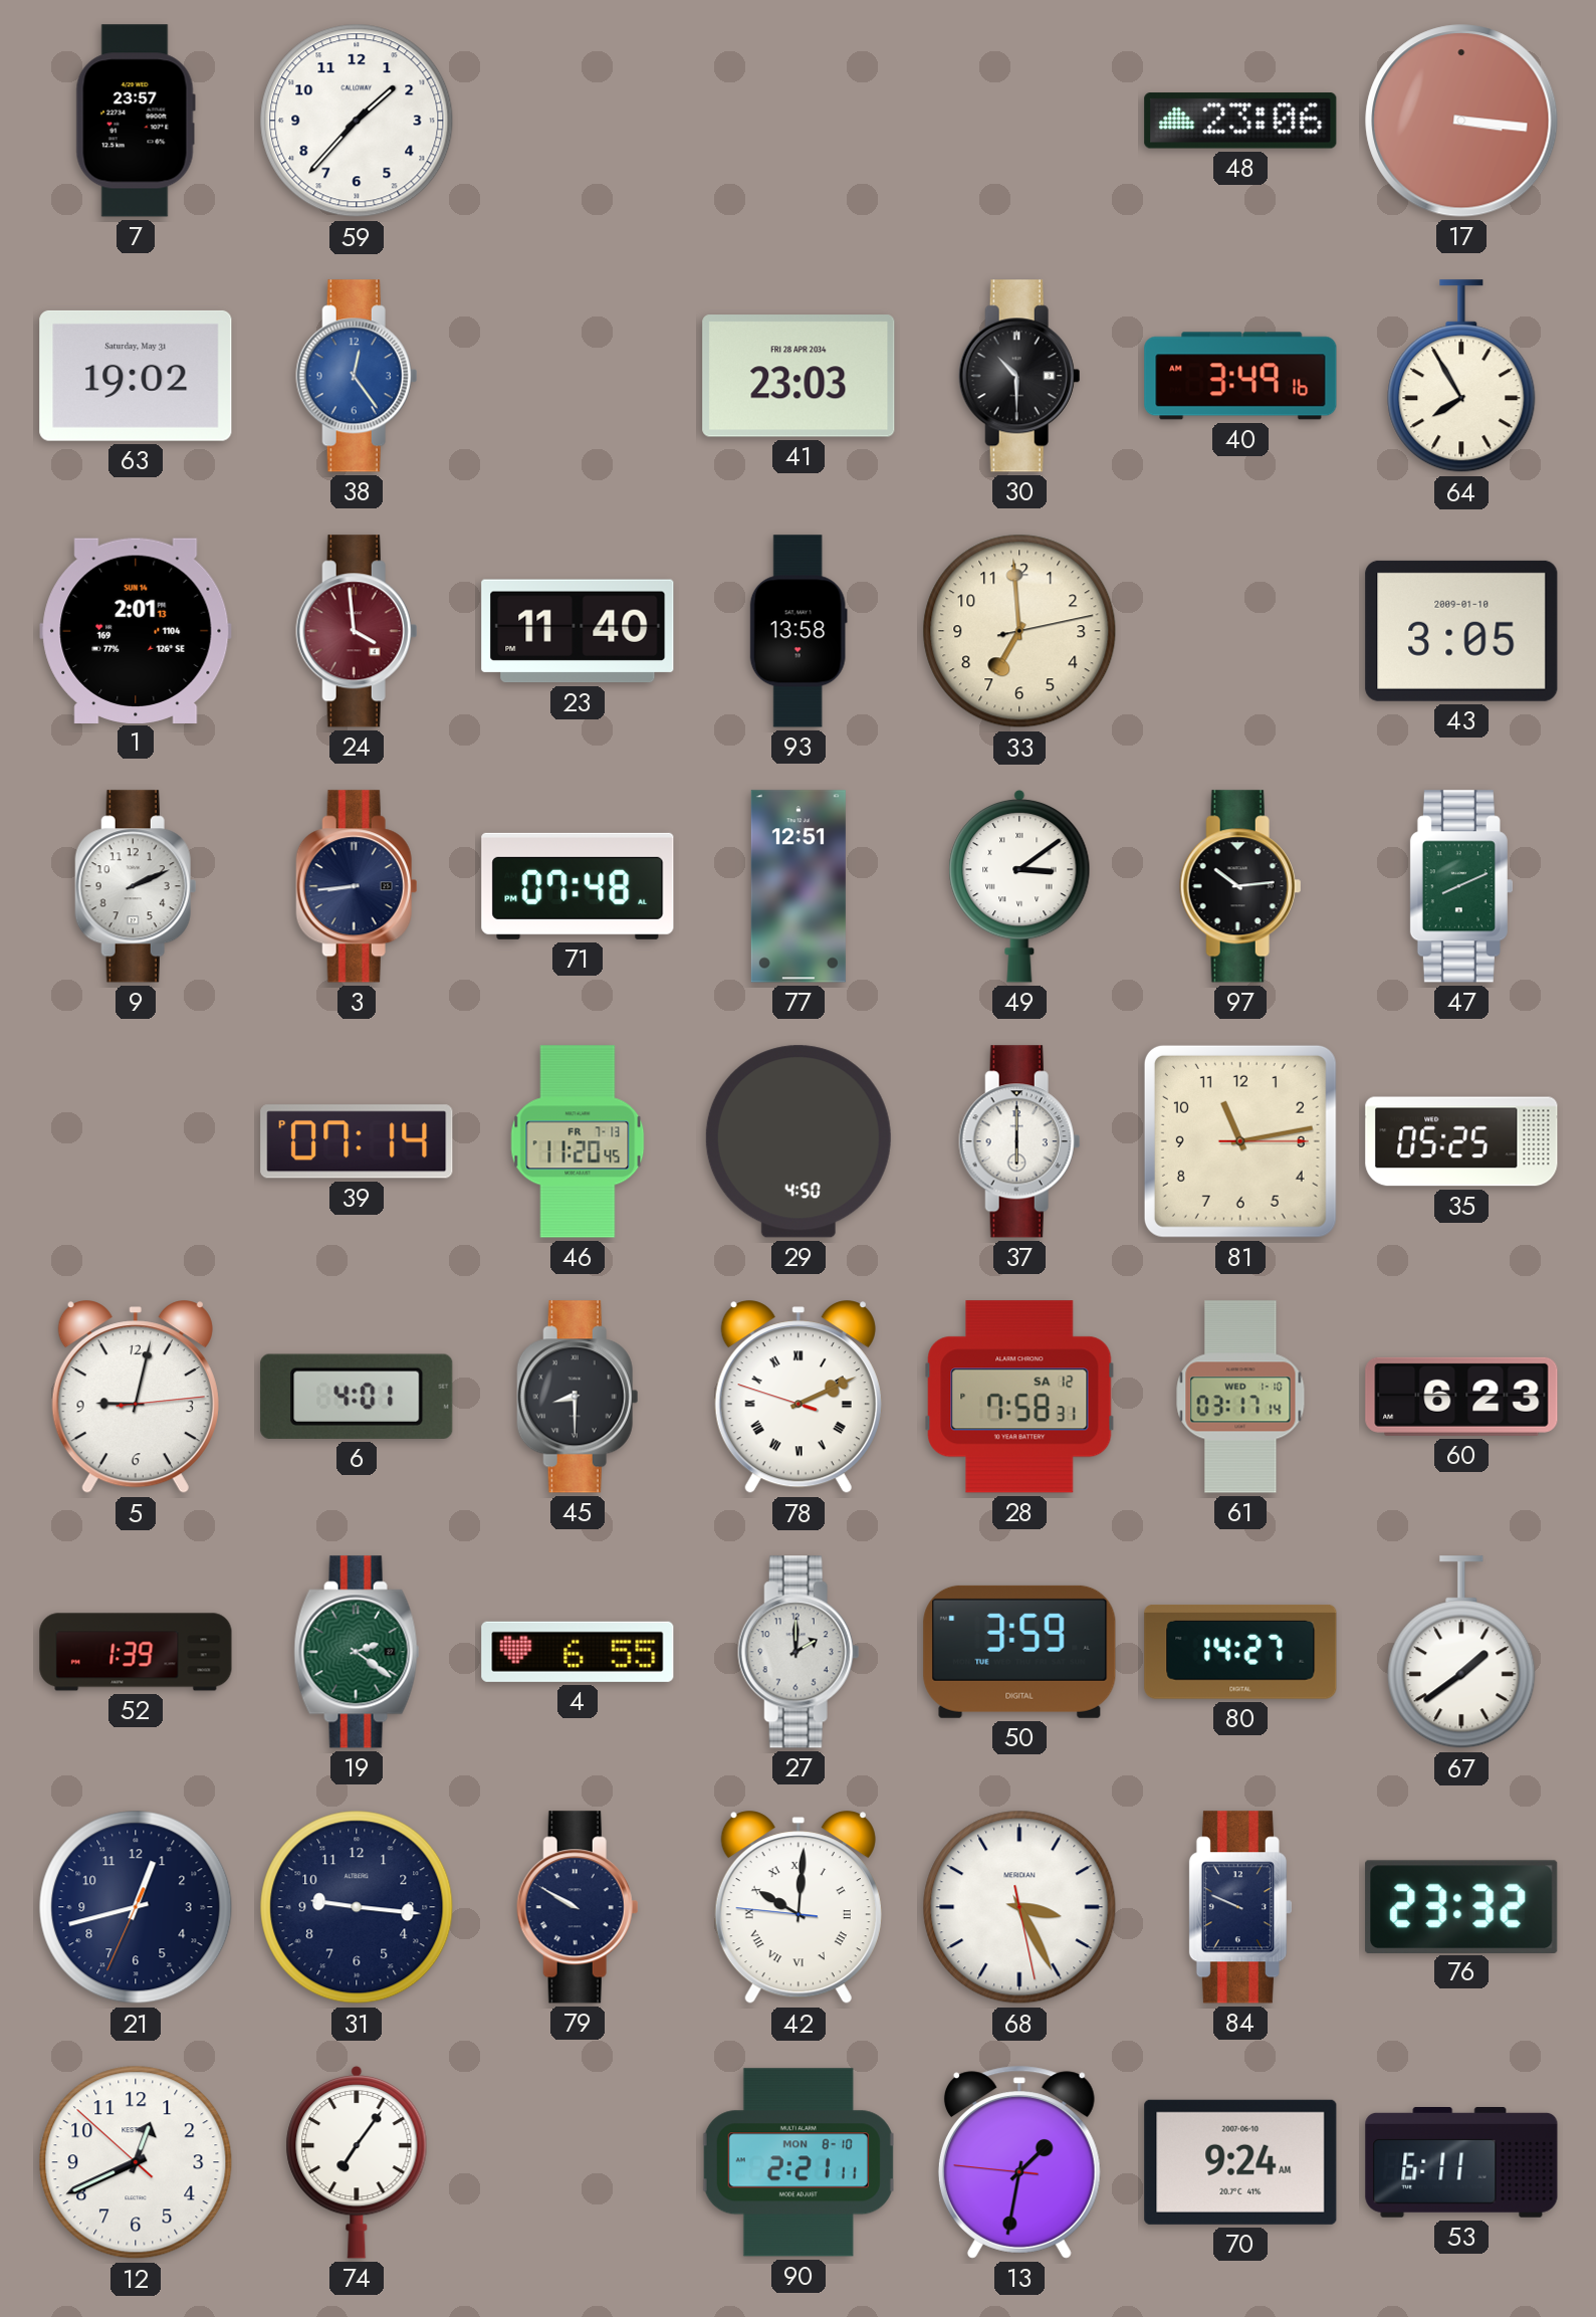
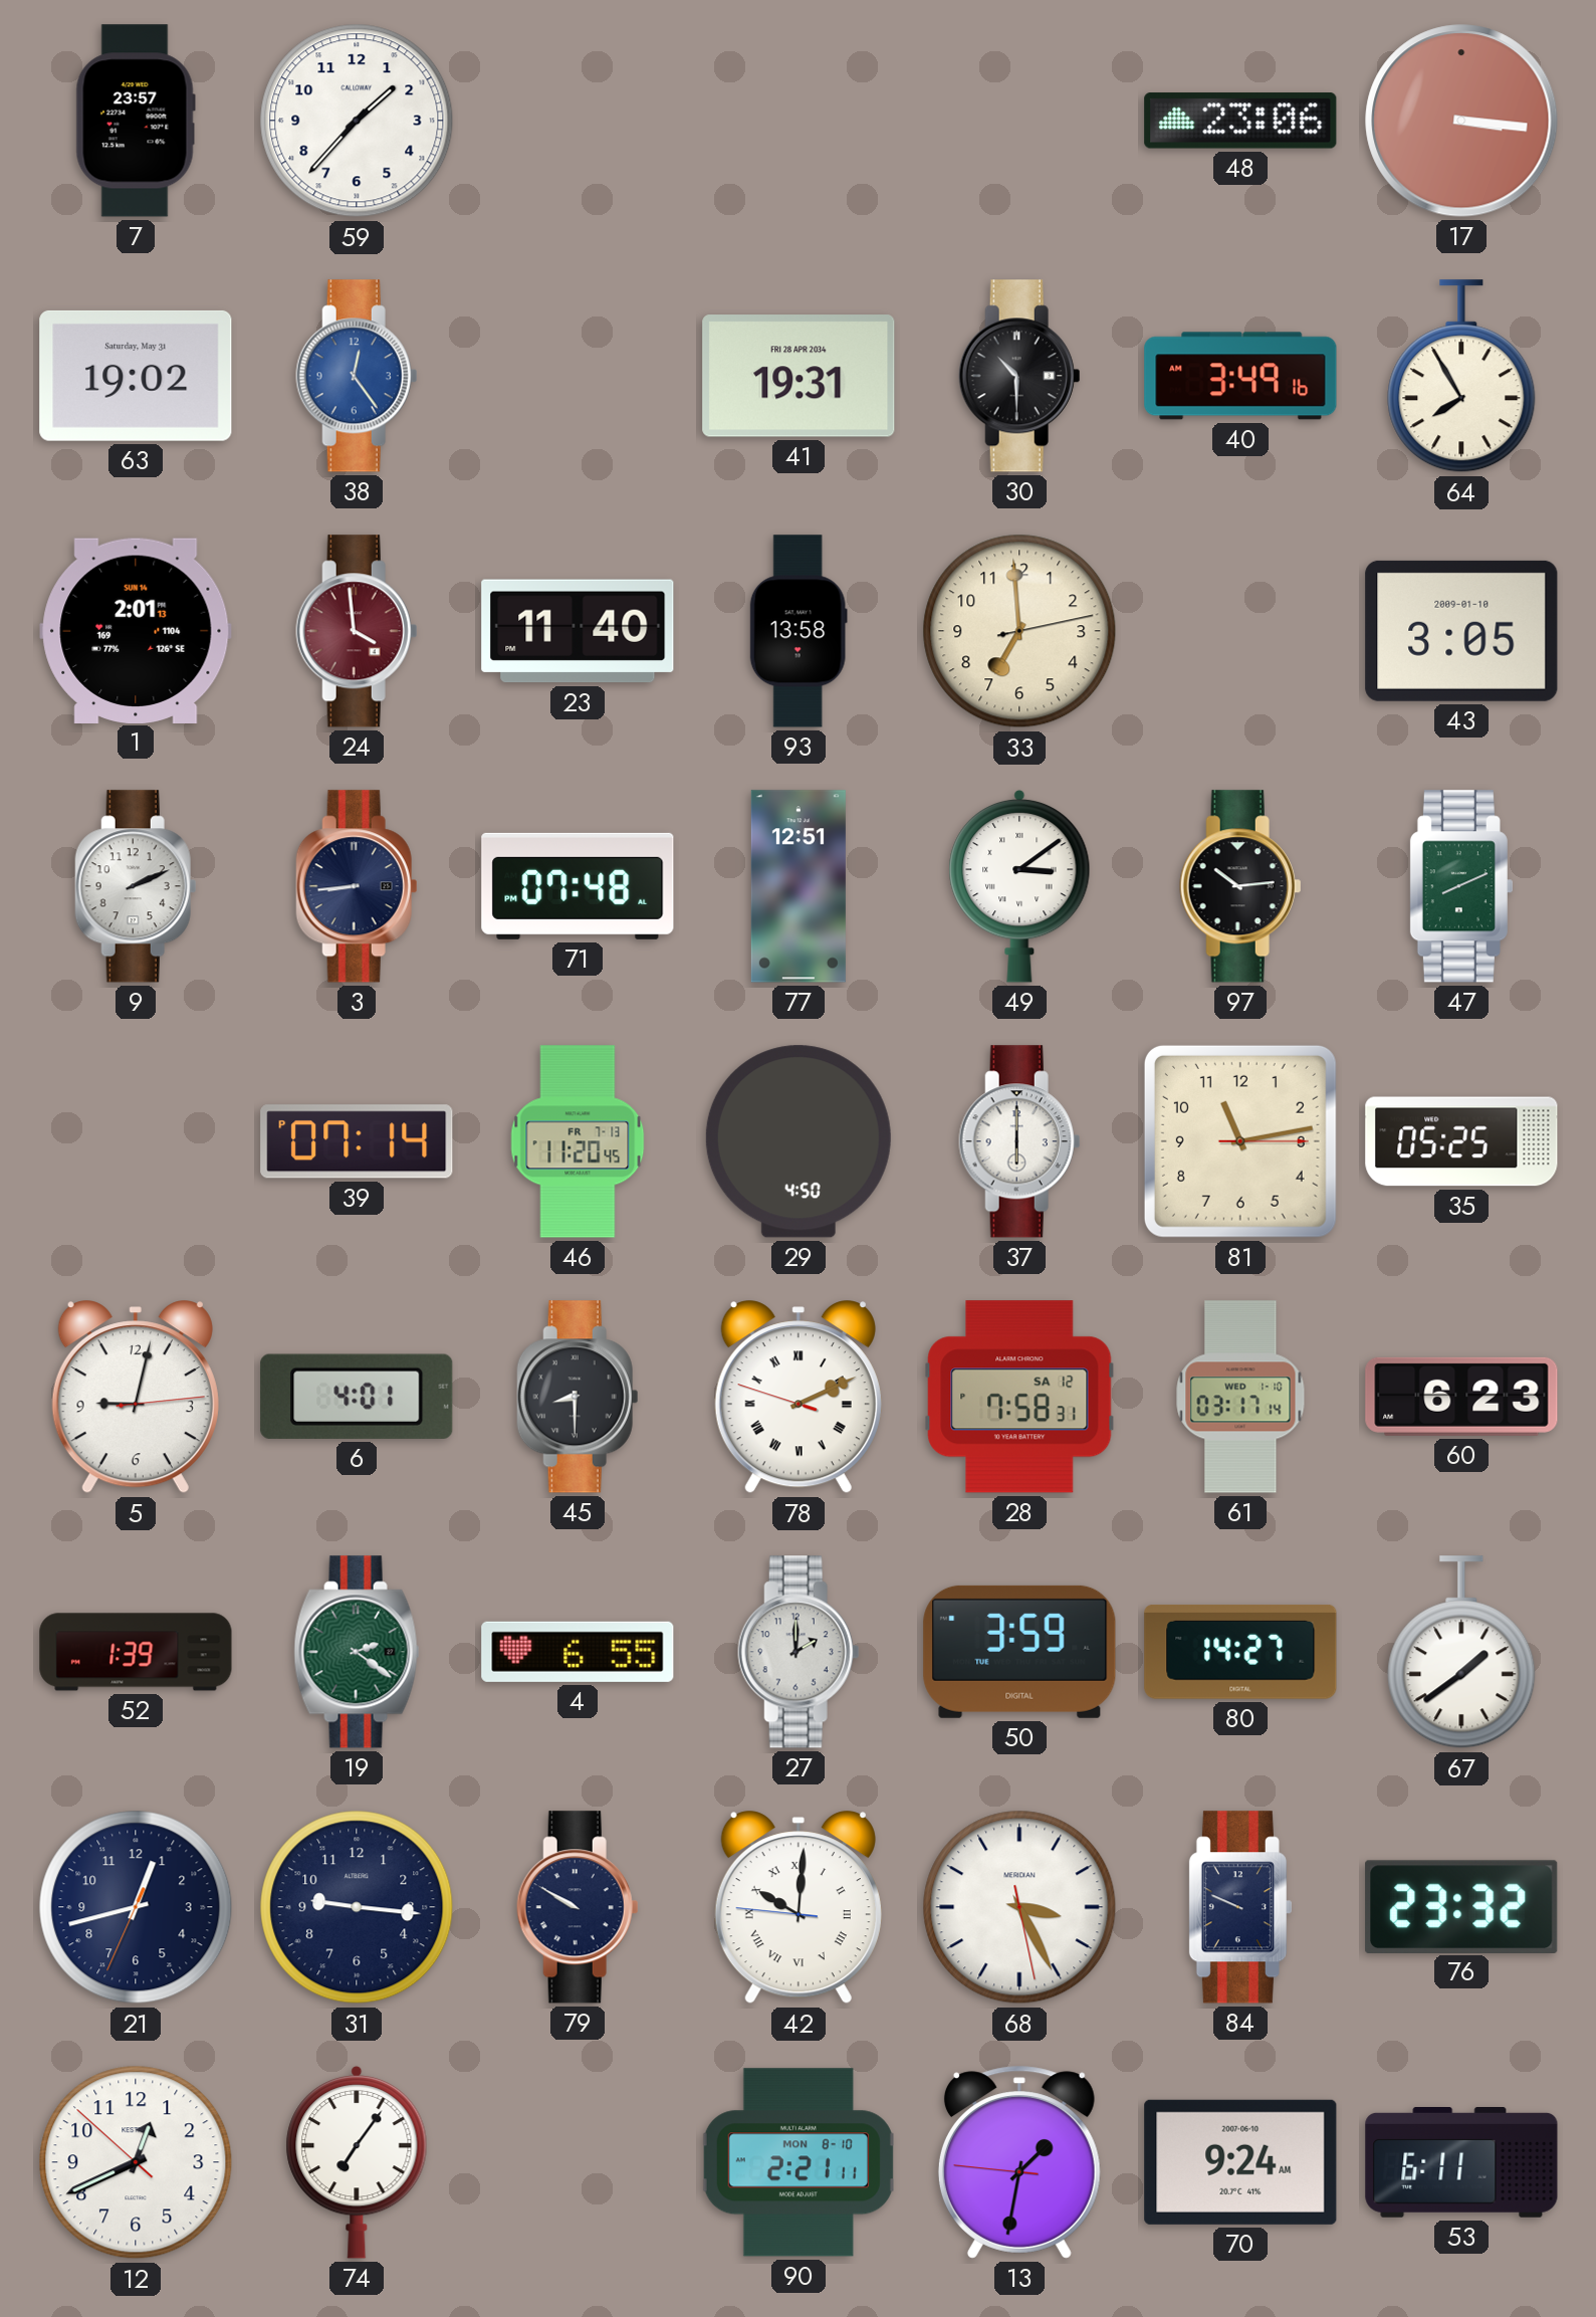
41: 23:03 -> 19:31 (799, 376)
